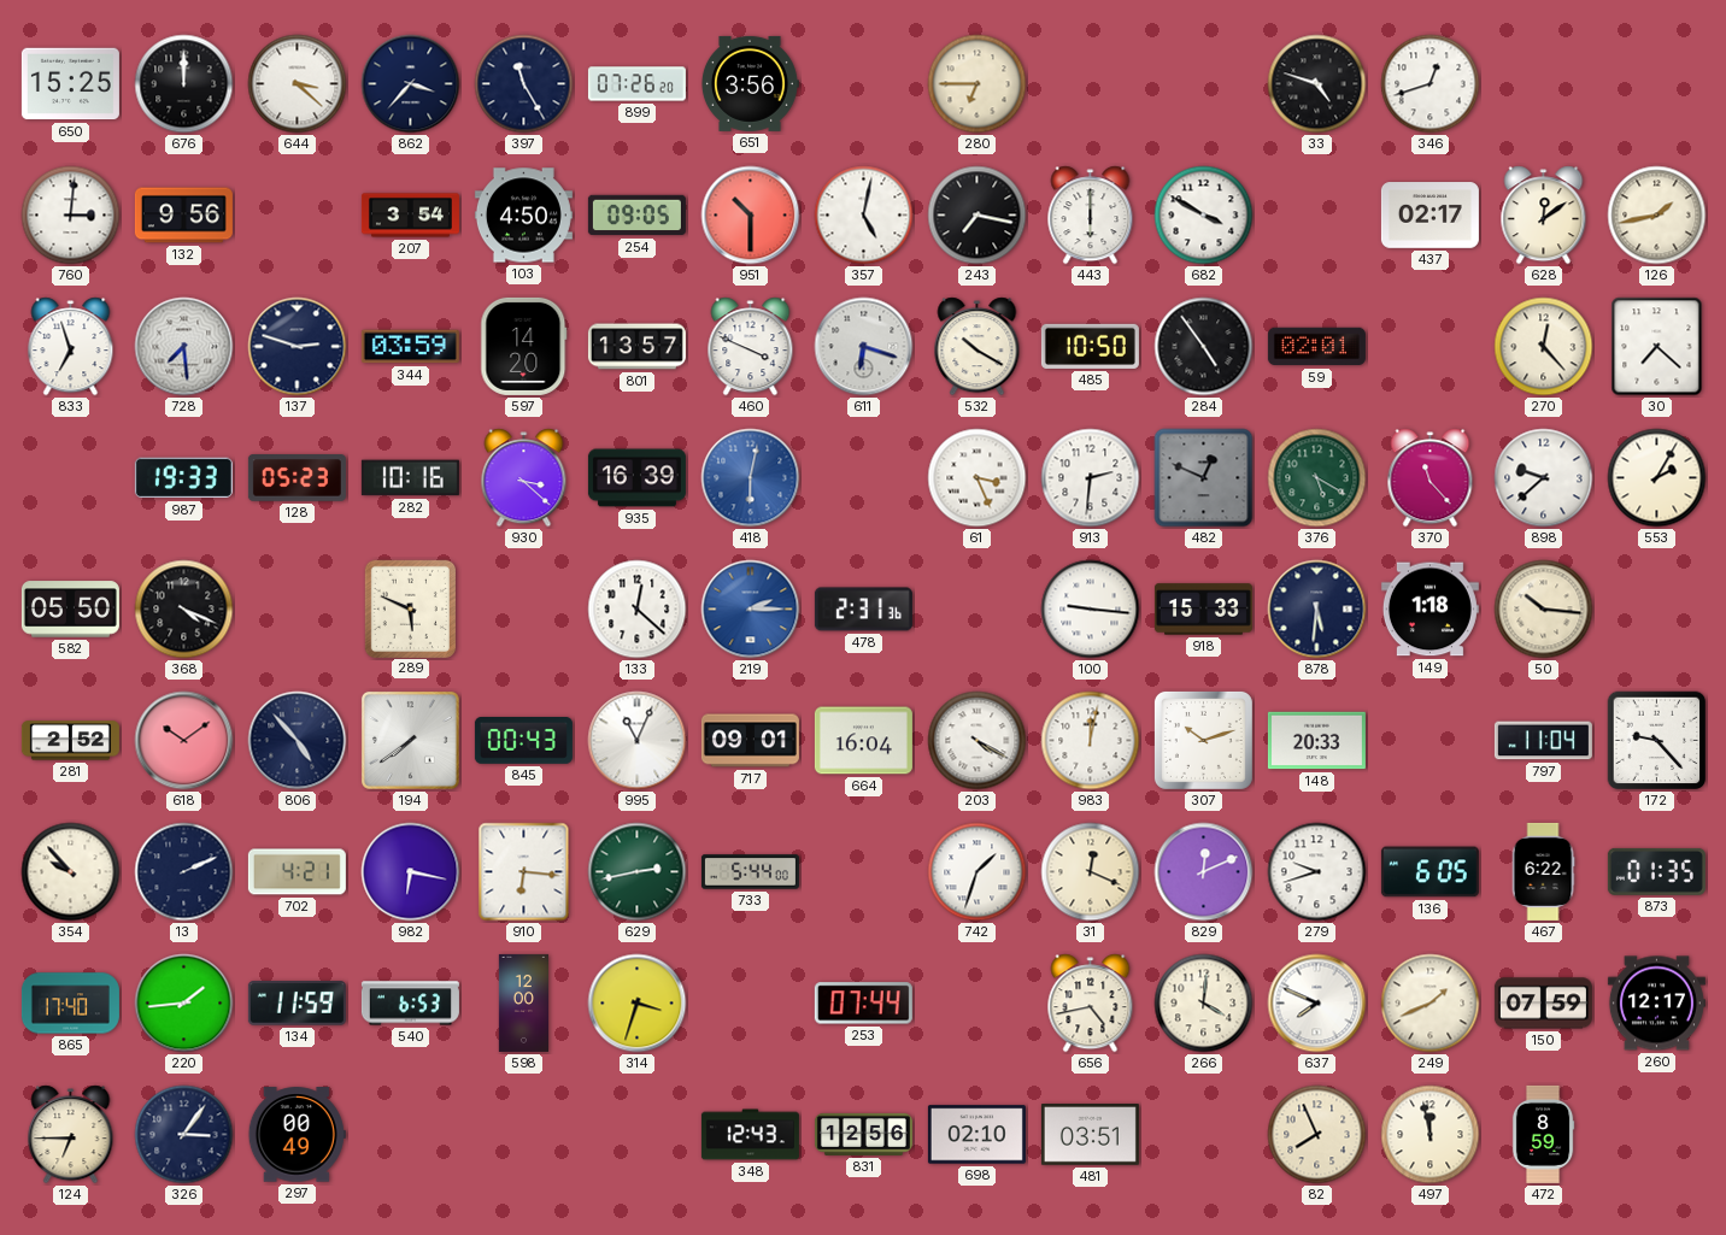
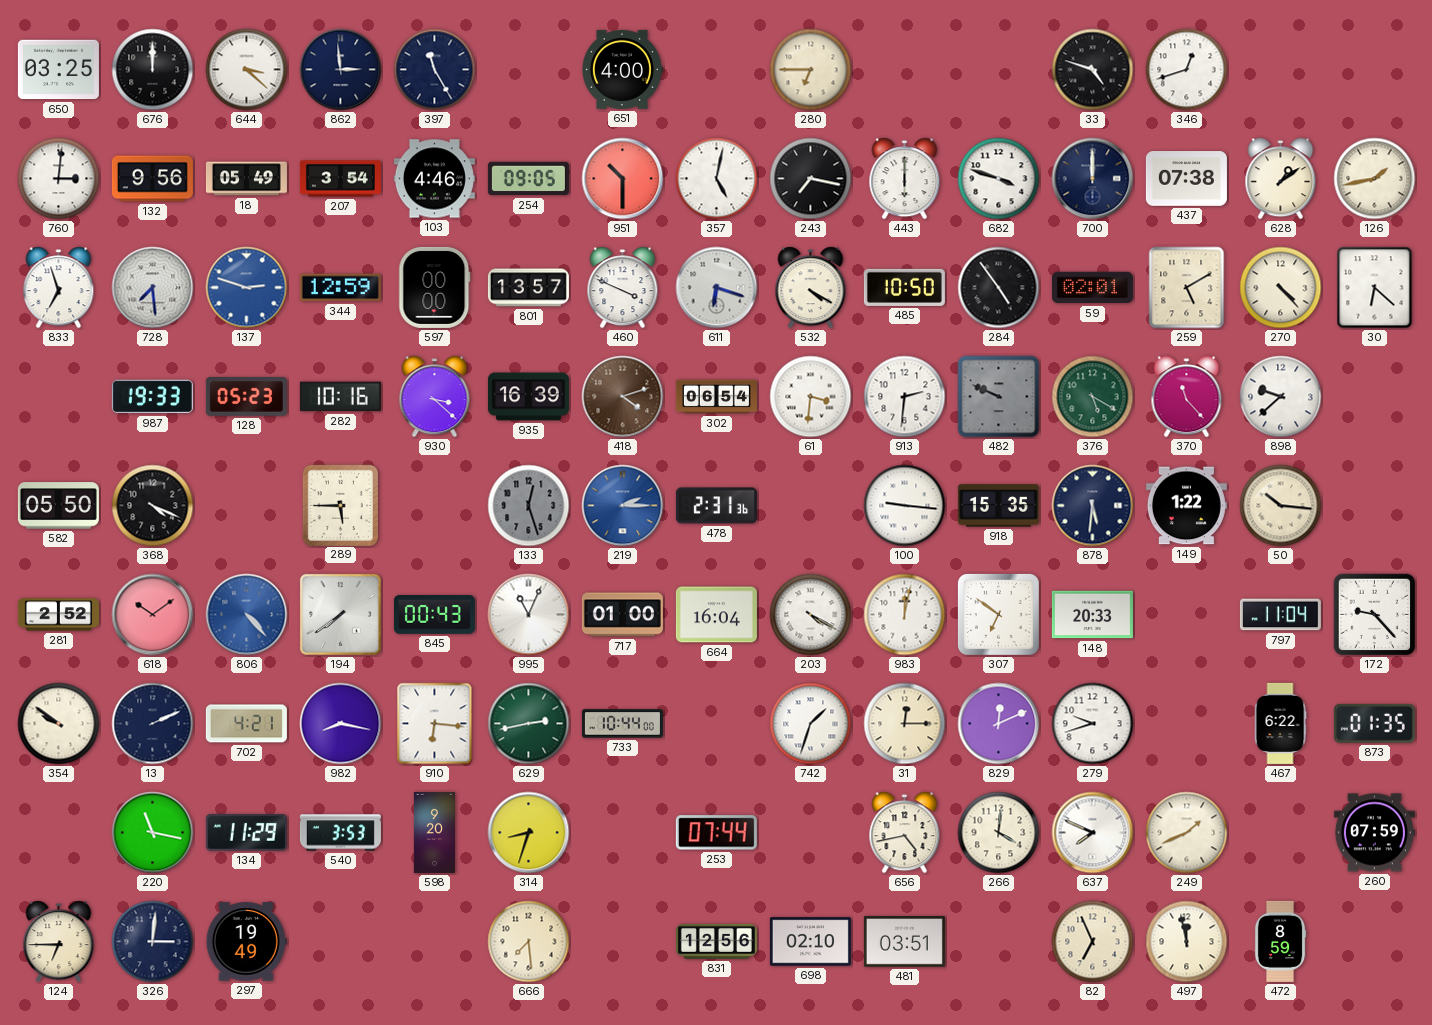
650: 15:25 -> 03:25 (58, 70)
862: 3:37 -> 2:59 (341, 70)
899: 07:26 -> none (636, 84)
651: 3:56 -> 4:00 (622, 69)
18: none -> 05:49 (246, 179)
103: 4:50 -> 4:46 (434, 179)
682: 3:50 -> 3:48 (999, 179)
700: none -> 12:00 (1093, 179)
437: 02:17 -> 07:38 (1186, 179)
628: 12:09 -> 1:09 (1281, 179)
137 dial: navy -> blue (247, 288)
344: 03:59 -> 12:59 (340, 288)
597: 14:20 -> 00:00 (435, 287)
532: 10:20 -> 4:20 (811, 288)
259: none -> 5:10 (1187, 288)
270: 12:23 -> 4:23 (1281, 288)
30: 7:22 -> 6:22 (1375, 288)
418: 6:02 -> 4:12 (623, 397)
418 dial: blue -> brown (623, 397)
302: none -> 06:54 (716, 397)
61: 3:26 -> 3:31 (811, 397)
482: 12:49 -> 9:49 (999, 397)
553: 2:05 -> none (1657, 478)
289: 5:49 -> 5:45 (340, 505)
133: 12:22 -> 12:27 (529, 506)
133 dial: white -> grey (529, 506)
918: 15:33 -> 15:35 (998, 506)
149: 1:18 -> 1:22 (1186, 506)
806: 4:53 -> 4:23 (247, 615)
806 dial: navy -> blue (247, 615)
717: 09:01 -> 01:00 (622, 615)
307: 10:12 -> 6:51 (998, 614)
354: 9:53 -> 9:51 (59, 724)
982: 6:17 -> 8:17 (341, 724)
733: 5:44 -> 10:44 (622, 724)
31: 12:19 -> 12:15 (905, 724)
136: 6:05 -> none (1429, 872)
865: 17:40 -> none (70, 1004)
220: 1:44 -> 11:17 (153, 833)
134: 11:59 -> 11:29 (246, 833)
540: 6:53 -> 3:53 (340, 833)
598: 12:00 -> 9:20 (434, 832)
314: 3:33 -> 8:33 (529, 833)
150: 07:59 -> none (1543, 1004)
260: 12:17 -> 07:59 (1374, 833)
326: 3:06 -> 3:01 (153, 942)
297: 00:49 -> 19:49 (246, 942)
666: none -> 7:29 (529, 942)
348: 12:43 -> none (750, 1135)
82: 7:56 -> 6:56 (1093, 942)
